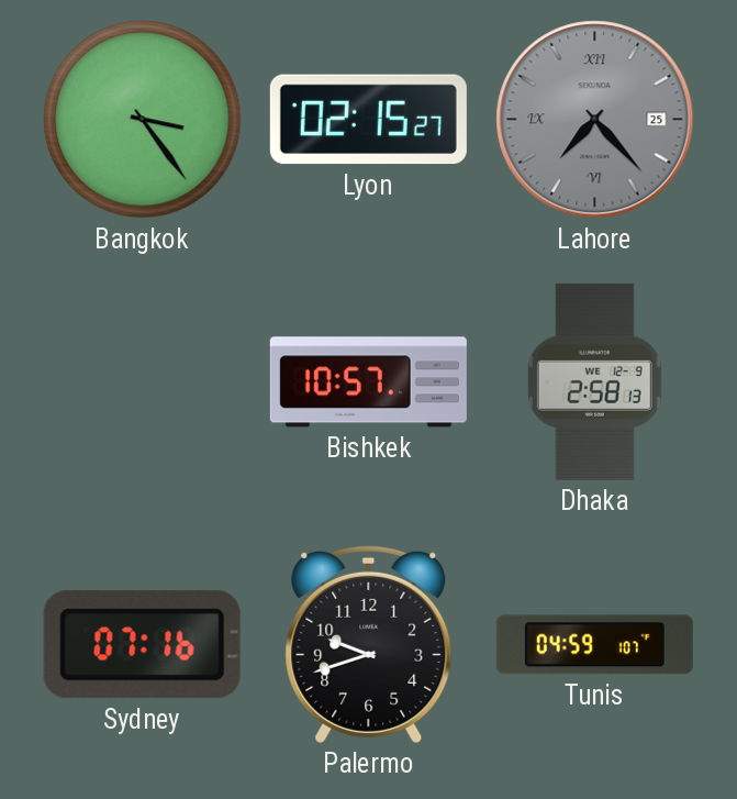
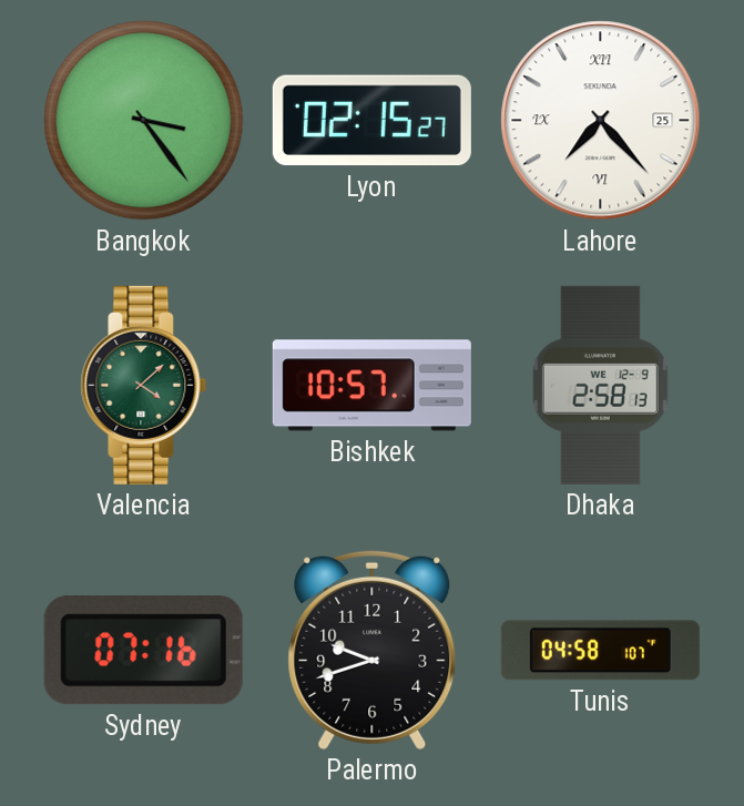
Lahore dial: grey -> white (601, 121)
Valencia: none -> 4:08 (144, 385)
Tunis: 04:59 -> 04:58 (600, 651)
